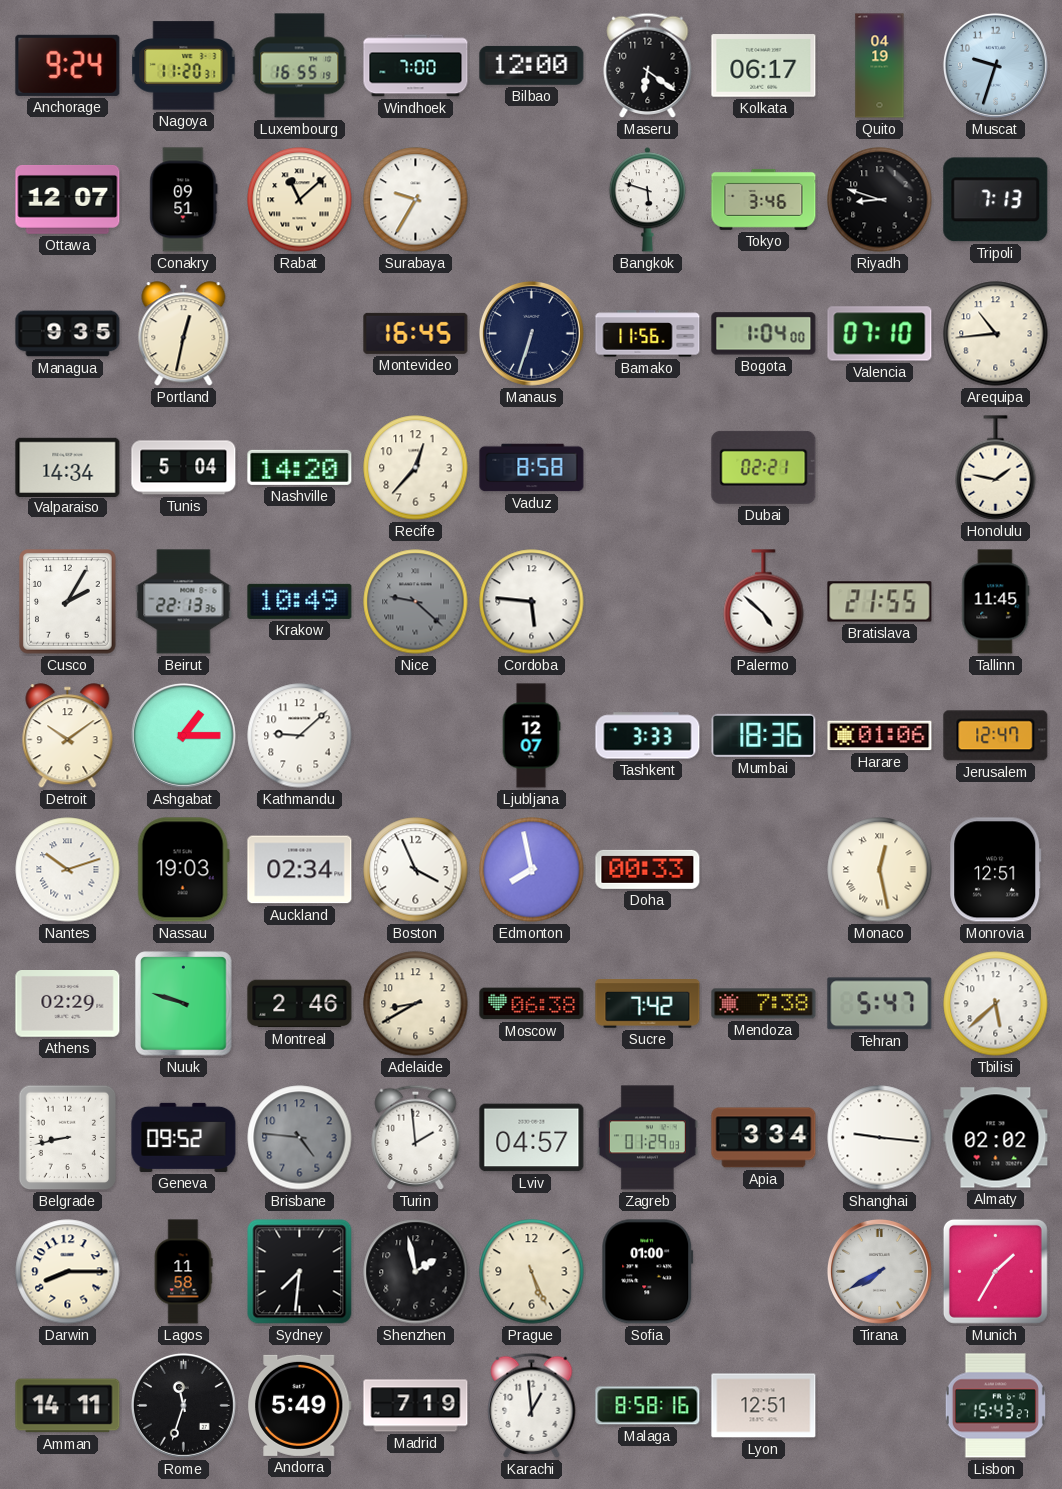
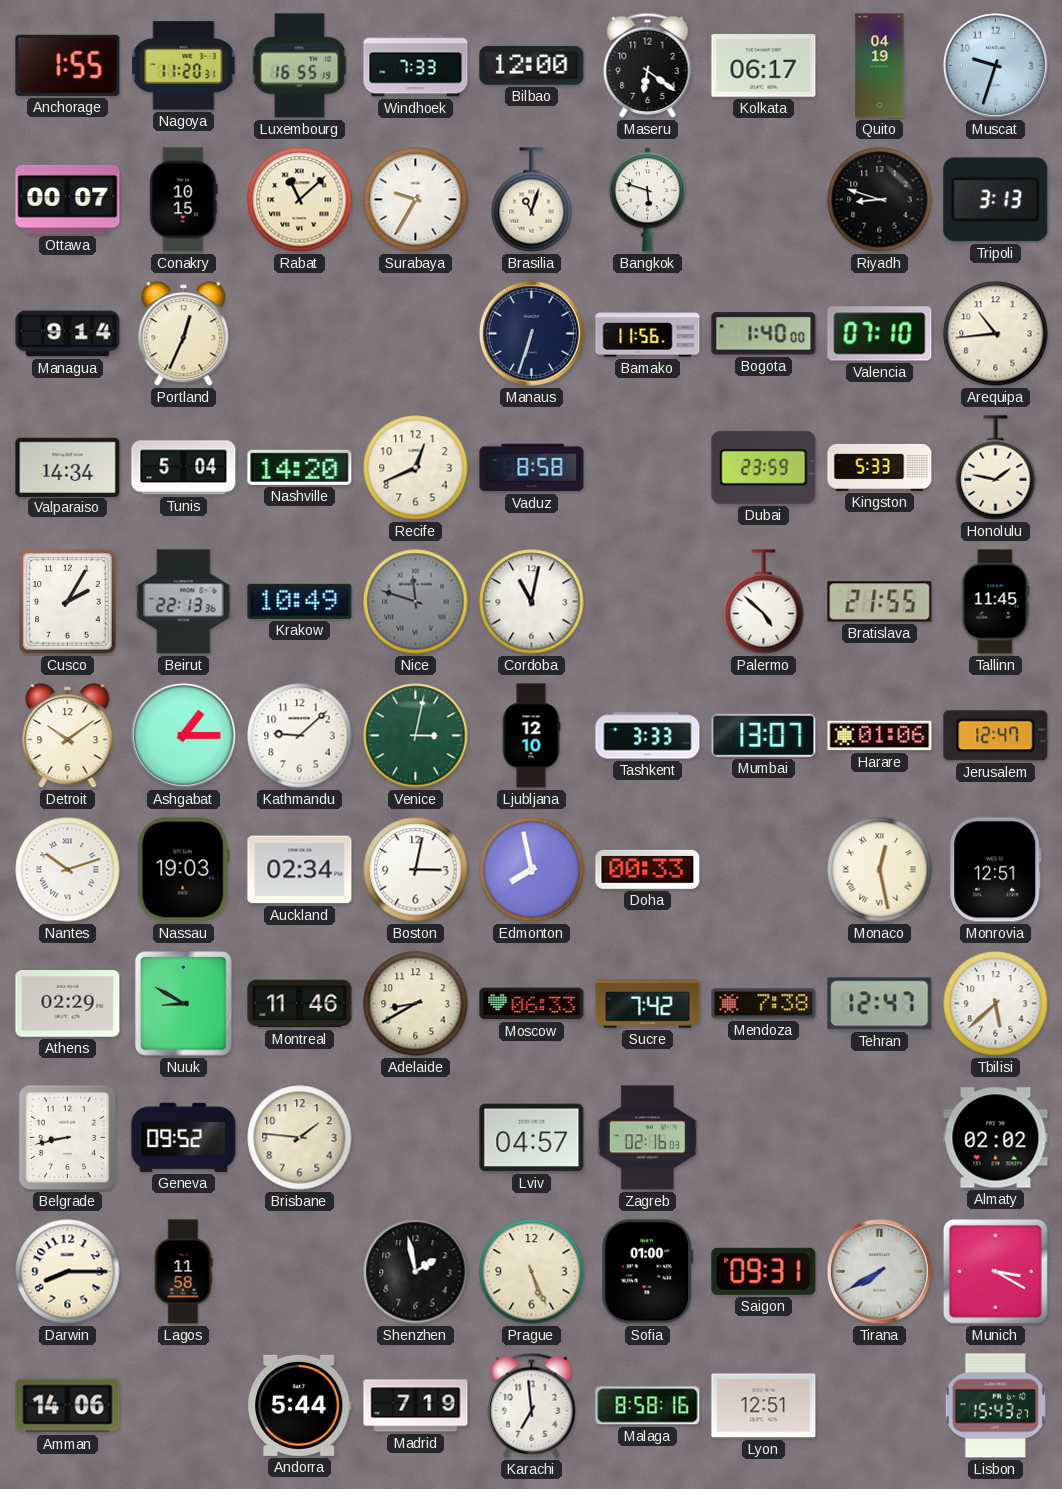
Anchorage: 9:24 -> 1:55 (68, 65)
Windhoek: 7:00 -> 7:33 (416, 66)
Ottawa: 12:07 -> 00:07 (68, 200)
Conakry: 09:51 -> 10:15 (184, 200)
Brasilia: none -> 11:03 (532, 200)
Tokyo: 3:46 -> none (764, 199)
Tripoli: 7:13 -> 3:13 (996, 200)
Managua: 9:35 -> 9:14 (68, 334)
Portland: 12:32 -> 12:34 (184, 334)
Montevideo: 16:45 -> none (416, 333)
Bogota: 1:04 -> 1:40 (764, 334)
Recife: 12:37 -> 12:41 (416, 468)
Dubai: 02:21 -> 23:59 (764, 467)
Kingston: none -> 5:33 (880, 467)
Nice: 9:22 -> 11:48 (416, 602)
Cordoba: 5:46 -> 11:02 (532, 602)
Venice: none -> 3:02 (416, 736)
Ljubljana: 12:07 -> 12:10 (531, 736)
Mumbai: 18:36 -> 13:07 (764, 735)
Boston: 3:56 -> 3:02 (416, 870)
Nuuk: 9:48 -> 8:50 (184, 1004)
Montreal: 2:46 -> 11:46 (300, 1004)
Moscow: 06:38 -> 06:33 (532, 1004)
Tehran: 5:47 -> 12:47 (880, 1004)
Brisbane: 4:46 -> 1:46 (300, 1138)
Brisbane dial: grey -> cream (300, 1138)
Turin: 1:59 -> none (416, 1137)
Zagreb: 01:29 -> 02:16 (647, 1138)
Apia: 3:34 -> none (764, 1138)
Shanghai: 9:16 -> none (880, 1138)
Sydney: 7:31 -> none (300, 1272)
Saigon: none -> 09:31 (764, 1271)
Munich: 1:35 -> 3:20 (995, 1271)
Amman: 14:11 -> 14:06 (68, 1406)
Rome: 11:33 -> none (183, 1405)
Andorra: 5:49 -> 5:44 (299, 1405)
Karachi: 12:59 -> 6:59 (532, 1405)
